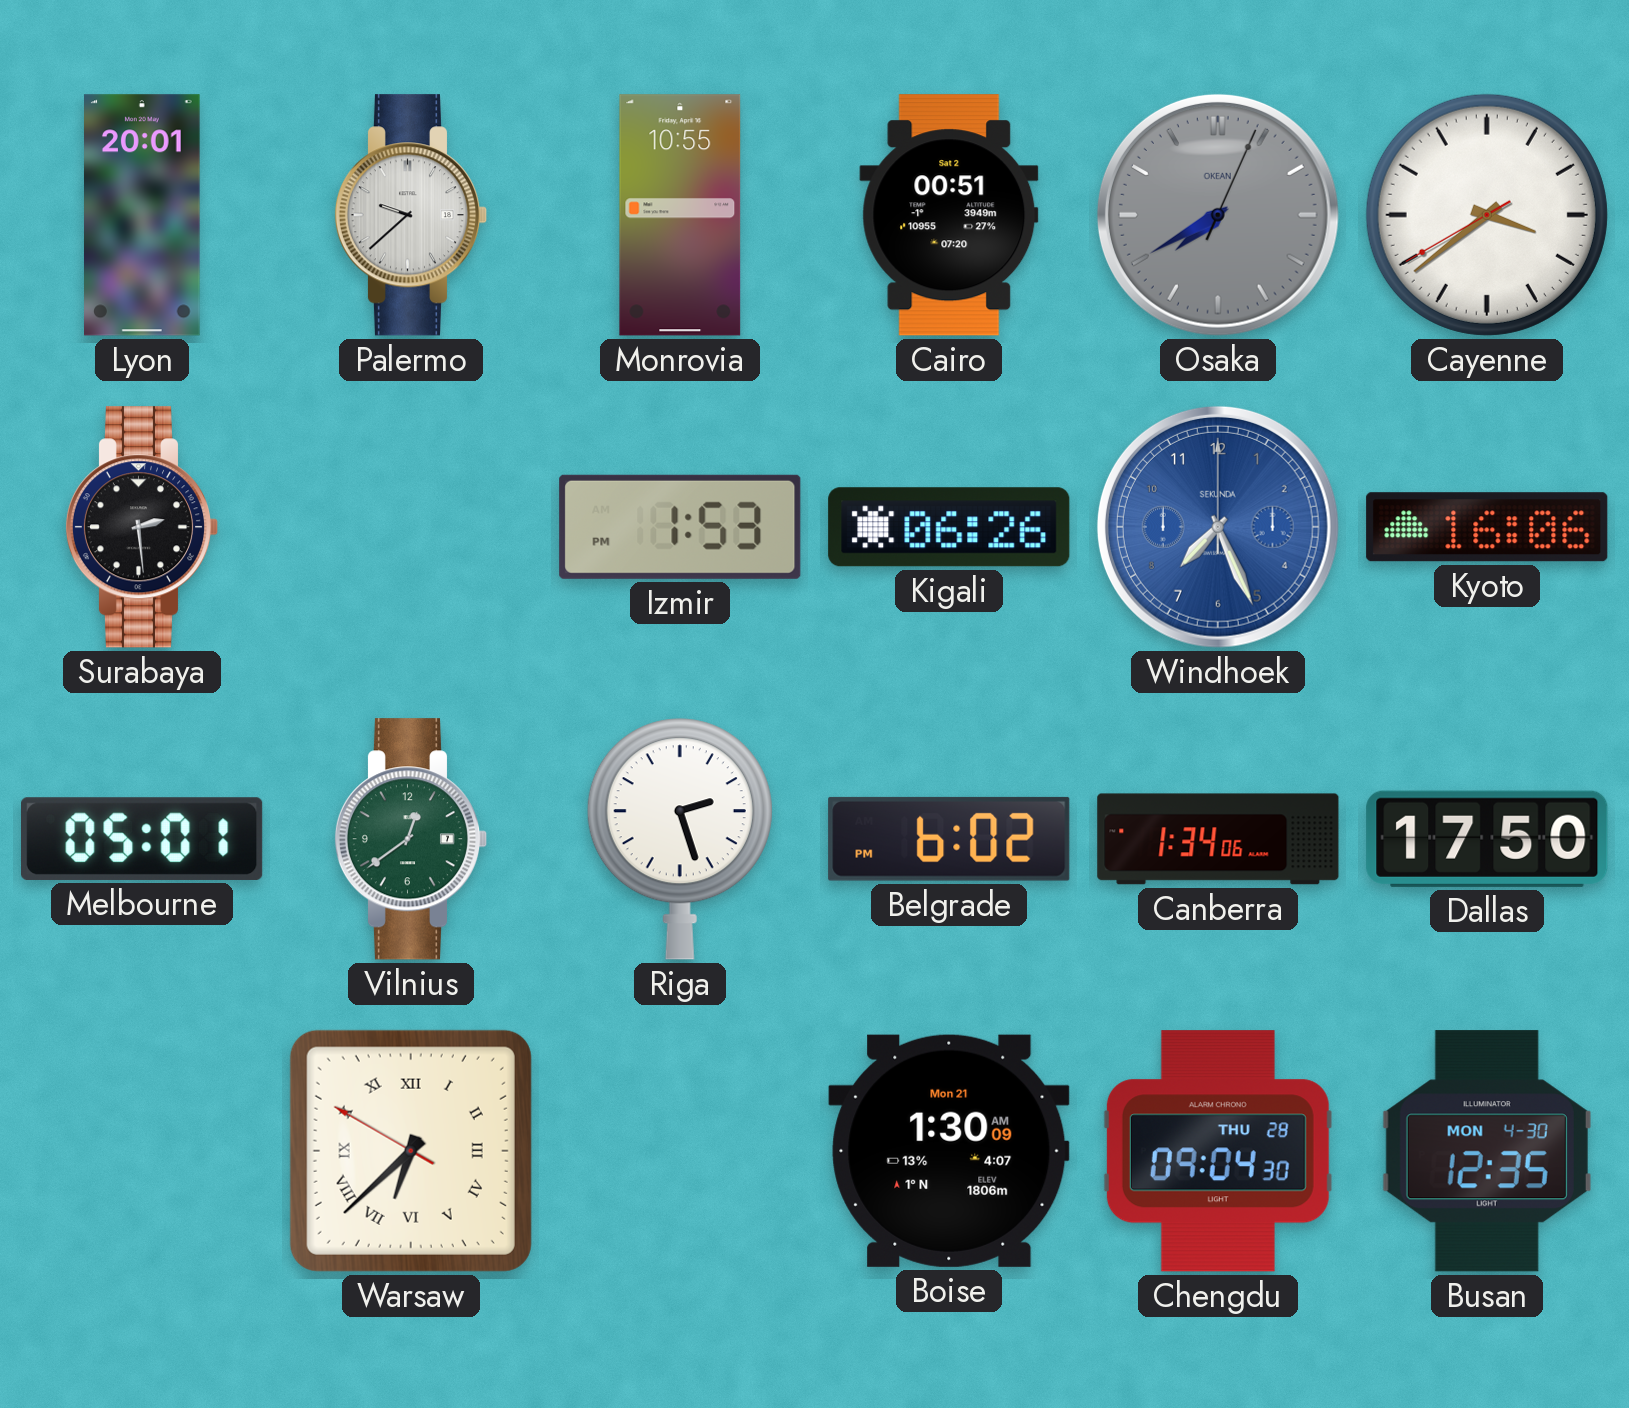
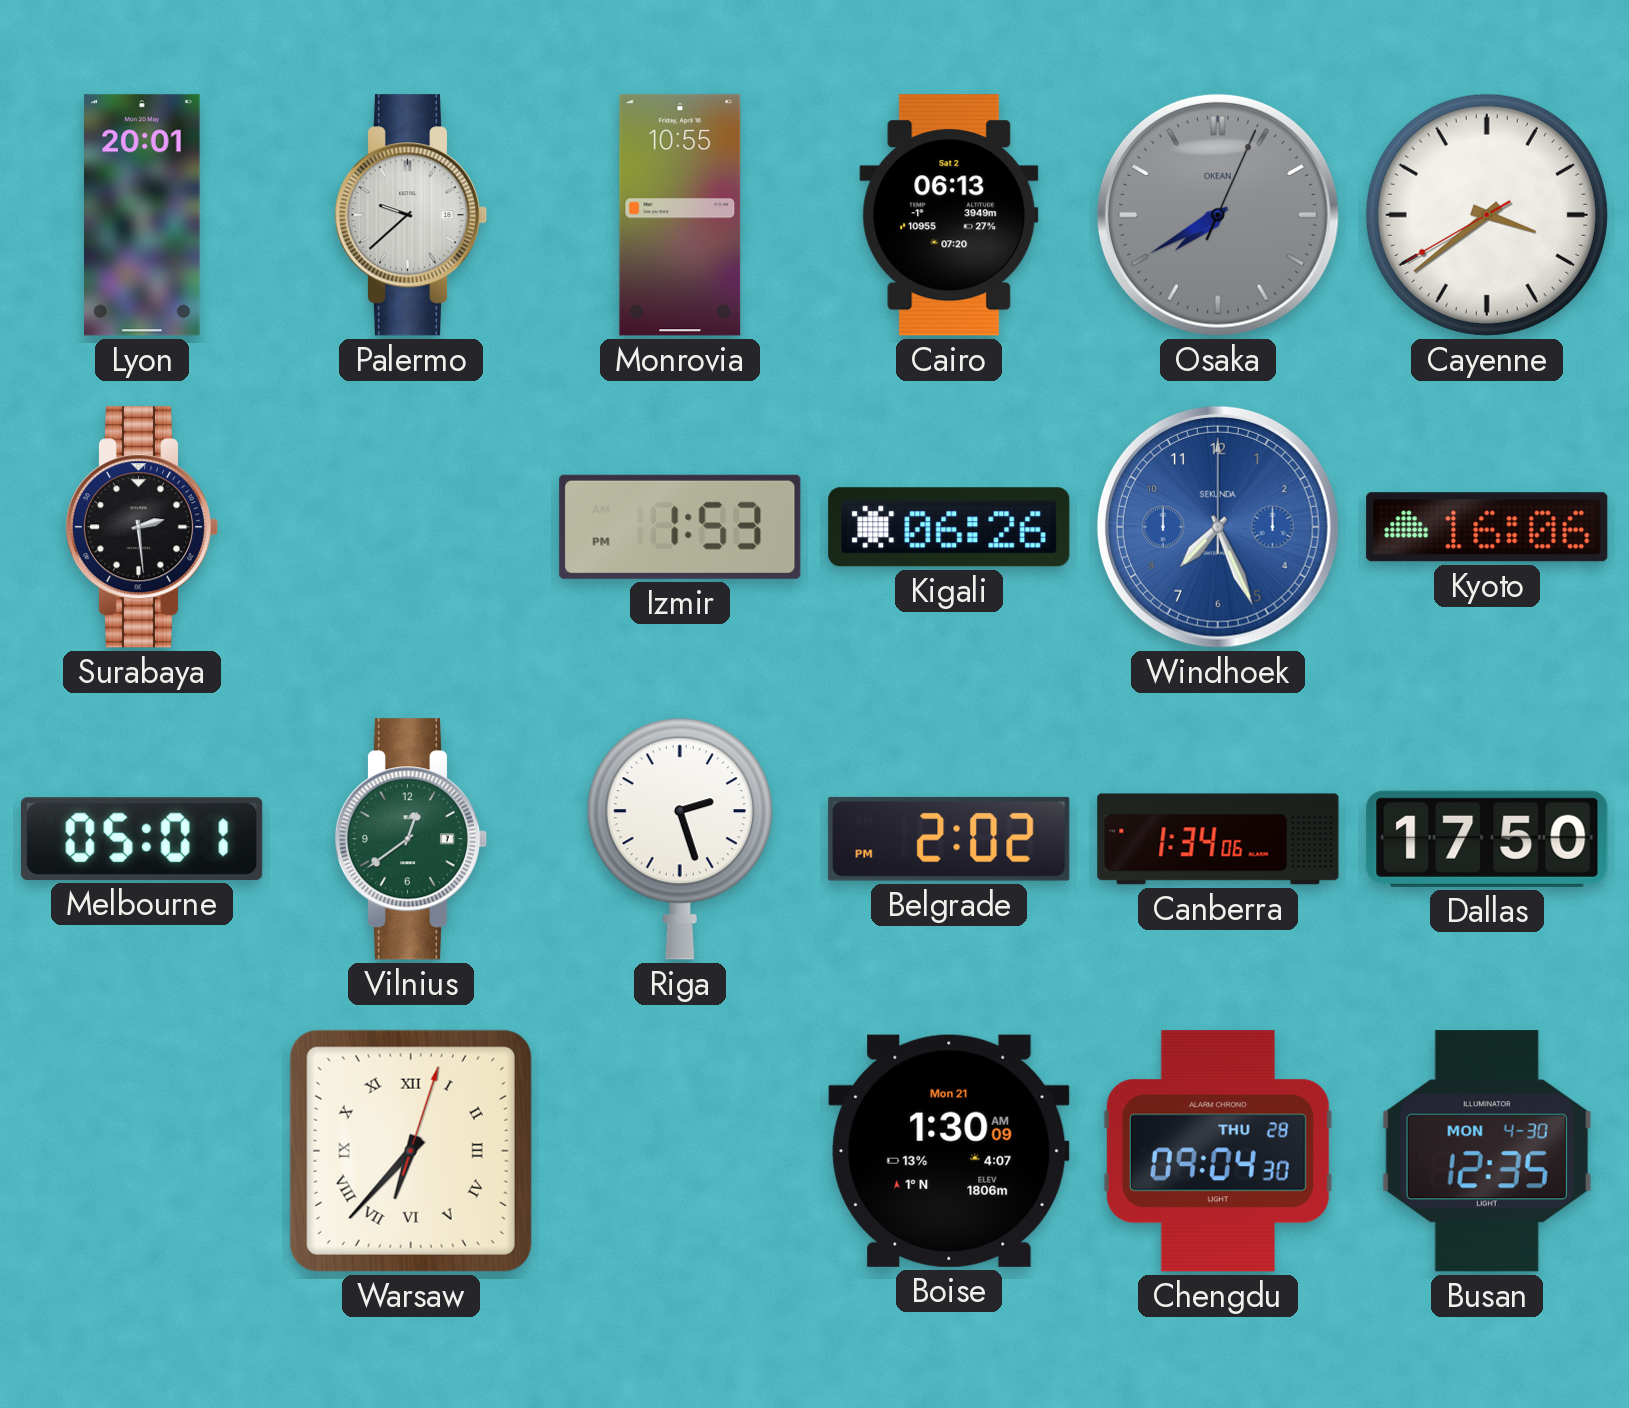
Cairo: 00:51 -> 06:13 (949, 215)
Belgrade: 6:02 -> 2:02 (949, 839)
Warsaw: 6:37:50 -> 6:37:03 (411, 1151)
